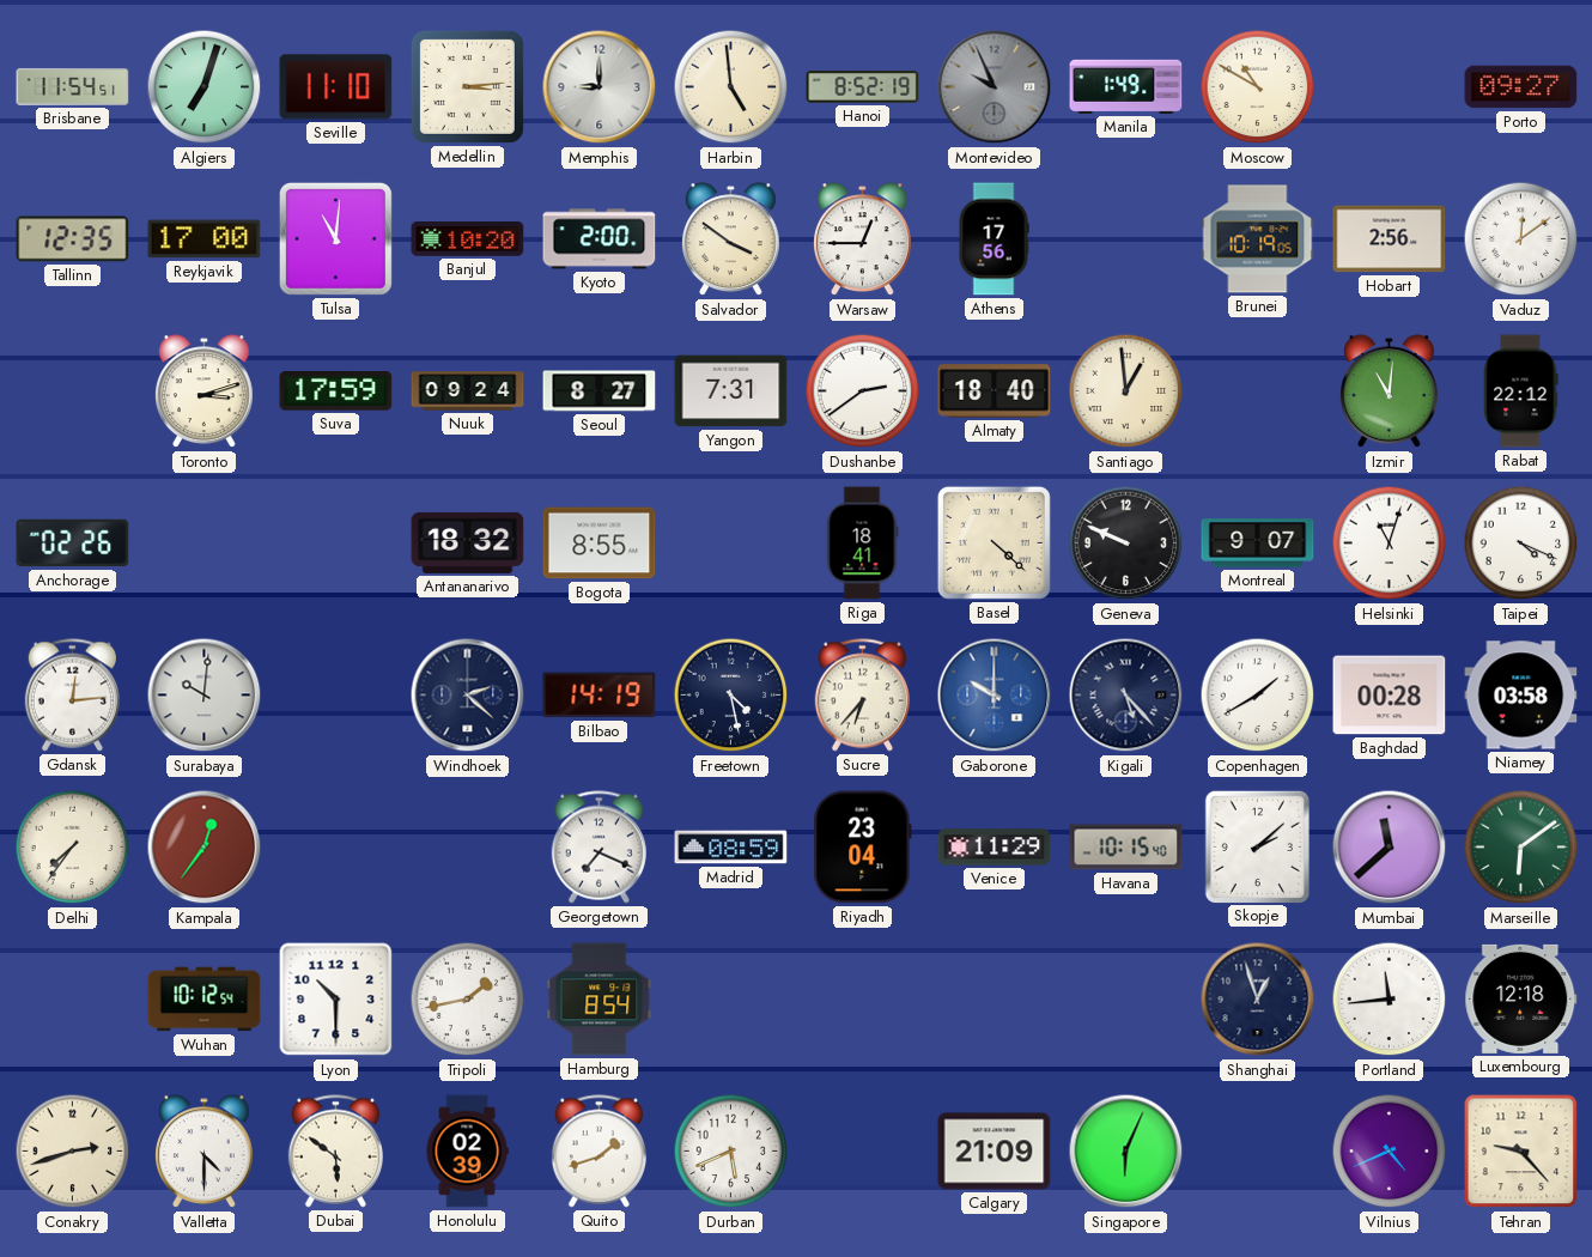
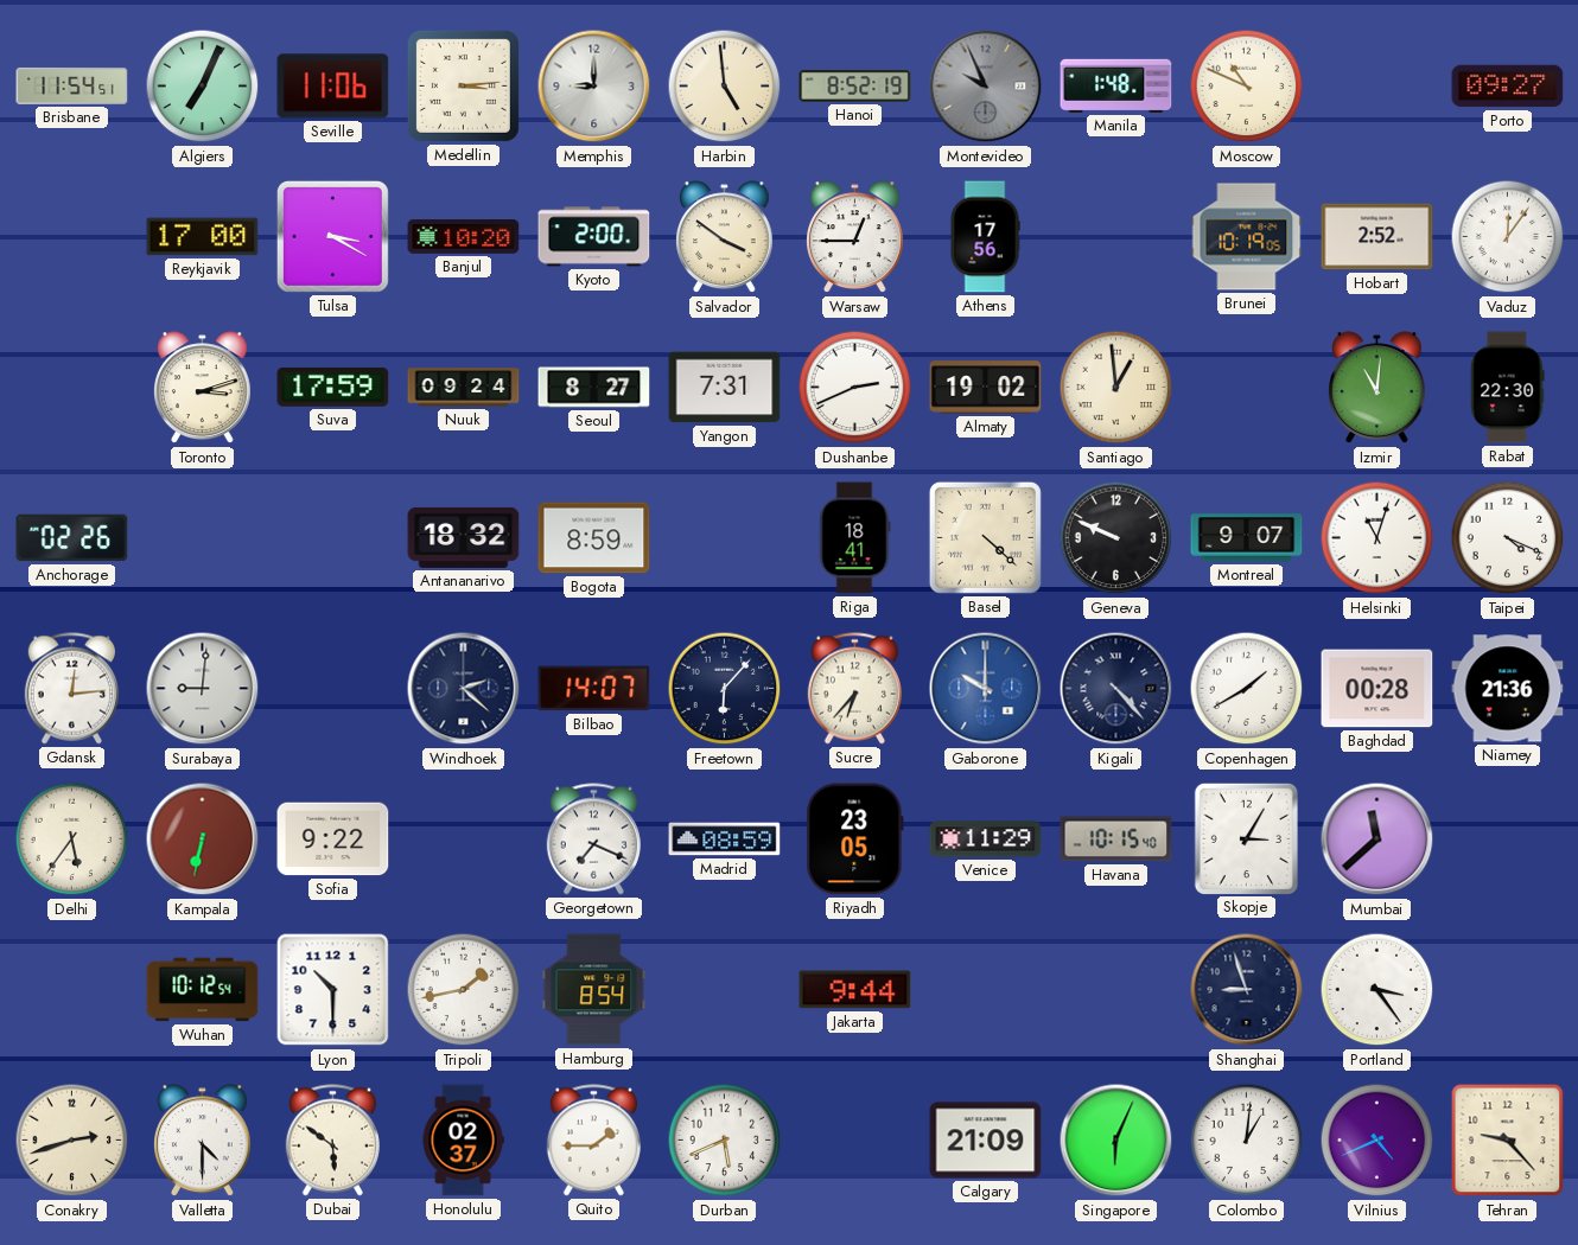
Algiers: 7:03 -> 7:04 (203, 87)
Seville: 11:10 -> 11:06 (333, 87)
Manila: 1:49 -> 1:48 (1116, 85)
Moscow: 10:50 -> 10:49 (1247, 87)
Tallinn: 12:35 -> none (73, 239)
Tulsa: 11:01 -> 3:20 (332, 236)
Hobart: 2:56 -> 2:52 (1377, 237)
Vaduz: 12:09 -> 12:06 (1508, 237)
Dushanbe: 2:39 -> 2:41 (855, 388)
Almaty: 18:40 -> 19:02 (986, 388)
Rabat: 22:12 -> 22:30 (1508, 388)
Bogota: 8:55 -> 8:59 (594, 538)
Surabaya: 10:01 -> 9:01 (203, 689)
Bilbao: 14:19 -> 14:07 (594, 689)
Freetown: 4:28 -> 6:07 (725, 689)
Kigali: 5:23 -> 4:23 (1116, 689)
Niamey: 03:58 -> 21:36 (1508, 689)
Delhi: 7:36 -> 5:36 (72, 839)
Kampala: 12:36 -> 6:32 (203, 839)
Sofia: none -> 9:22 (333, 839)
Riyadh: 23:04 -> 23:05 (855, 839)
Skopje: 2:08 -> 3:05 (1246, 838)
Marseille: 6:09 -> none (1521, 848)
Jakarta: none -> 9:44 (855, 990)
Shanghai: 12:57 -> 8:57 (1247, 990)
Portland: 11:44 -> 3:24 (1377, 990)
Luxembourg: 12:18 -> none (1521, 998)
Honolulu: 02:39 -> 02:37 (463, 1141)
Quito: 1:42 -> 1:45 (593, 1141)
Colombo: none -> 1:01 (1247, 1141)
